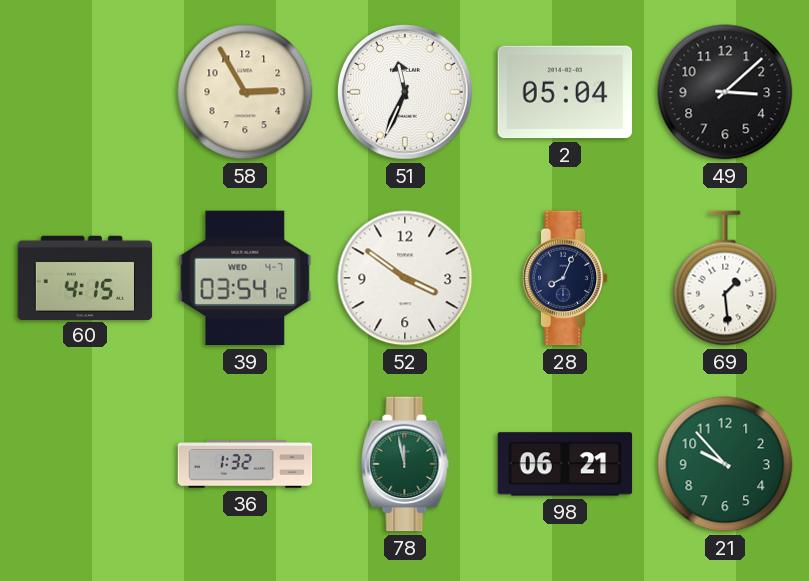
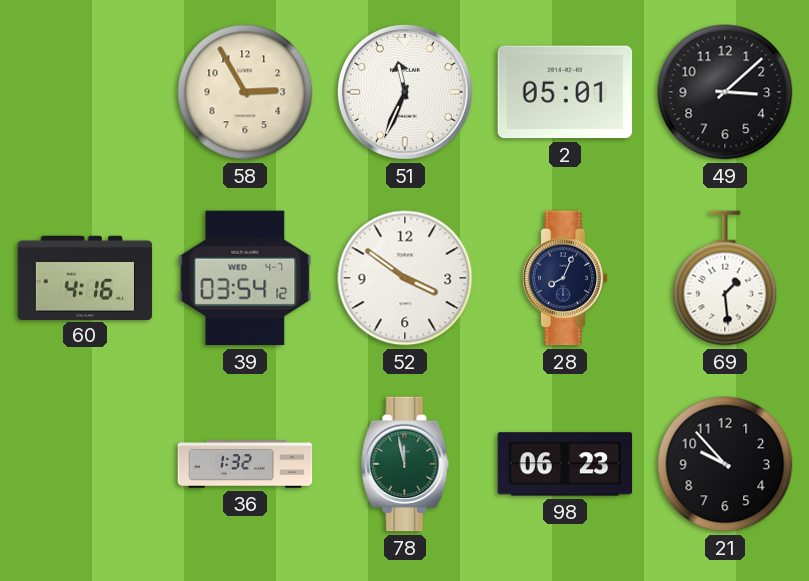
2: 05:04 -> 05:01 (565, 92)
60: 4:15 -> 4:16 (85, 277)
98: 06:21 -> 06:23 (565, 464)
21 dial: green -> black (725, 464)
